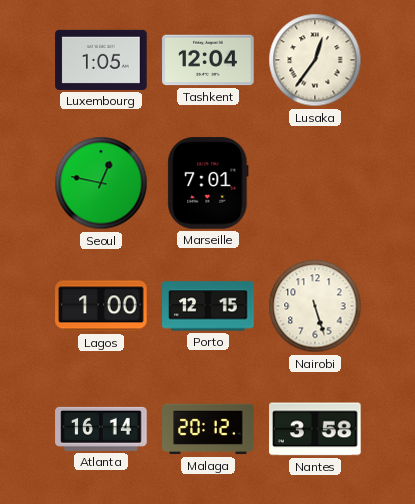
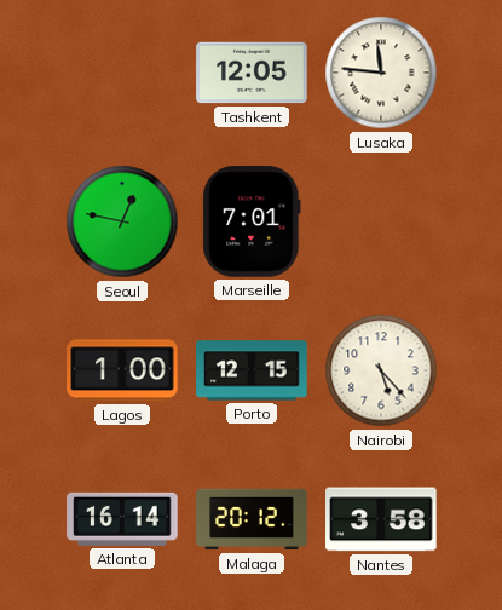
Luxembourg: 1:05 -> none (101, 60)
Tashkent: 12:04 -> 12:05 (252, 73)
Lusaka: 12:36 -> 11:46 (381, 73)
Nairobi: 5:27 -> 5:23 (381, 370)
